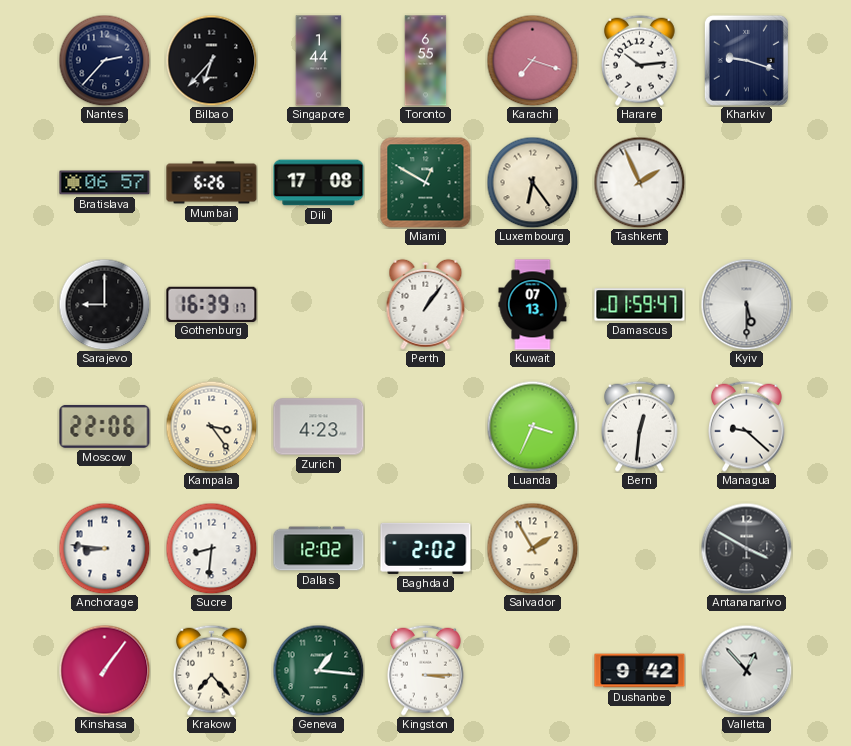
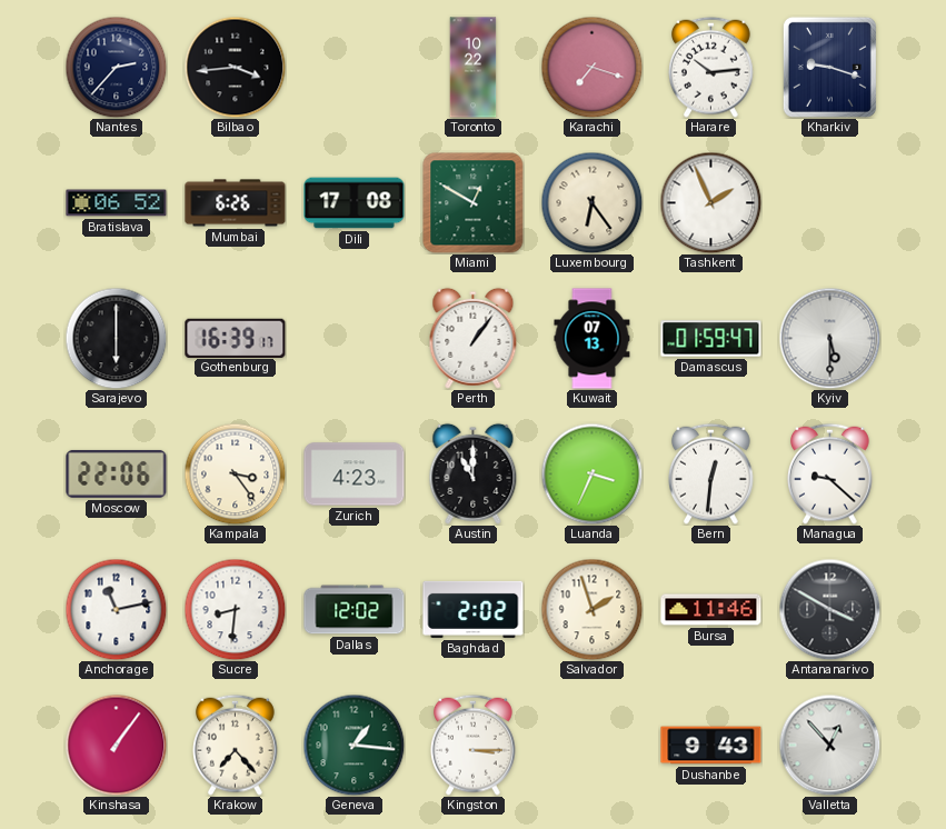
Bilbao: 6:37 -> 3:44 (235, 67)
Singapore: 1:44 -> none (319, 61)
Toronto: 6:55 -> 10:22 (474, 68)
Bratislava: 06:57 -> 06:52 (117, 203)
Sarajevo: 9:00 -> 6:00 (116, 338)
Austin: none -> 11:00 (474, 473)
Anchorage: 8:46 -> 11:13 (116, 609)
Salvador: 1:55 -> 1:57 (591, 609)
Bursa: none -> 11:46 (711, 610)
Dushanbe: 9:42 -> 9:43 (711, 746)
